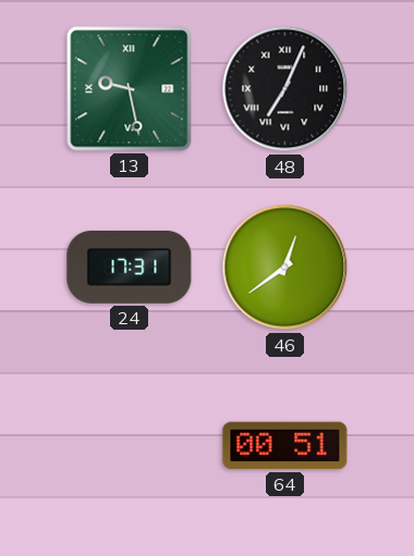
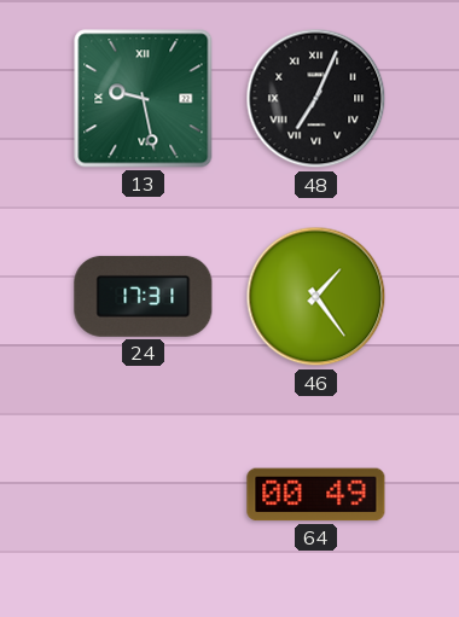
46: 12:39 -> 1:24 (316, 297)
64: 00:51 -> 00:49 (316, 495)
